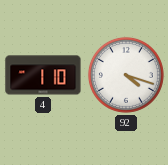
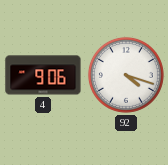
4: 1:10 -> 9:06 (43, 75)
